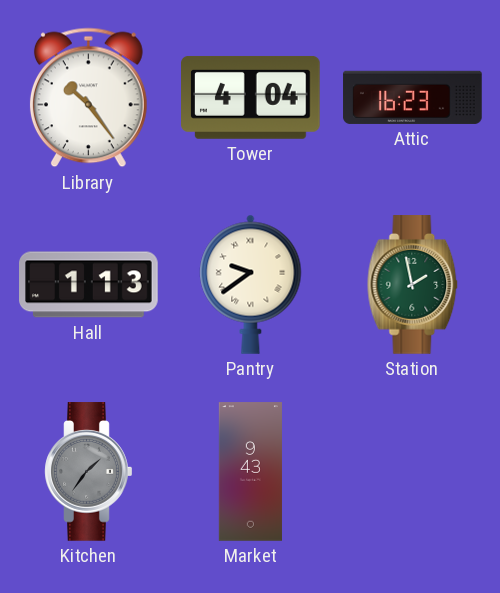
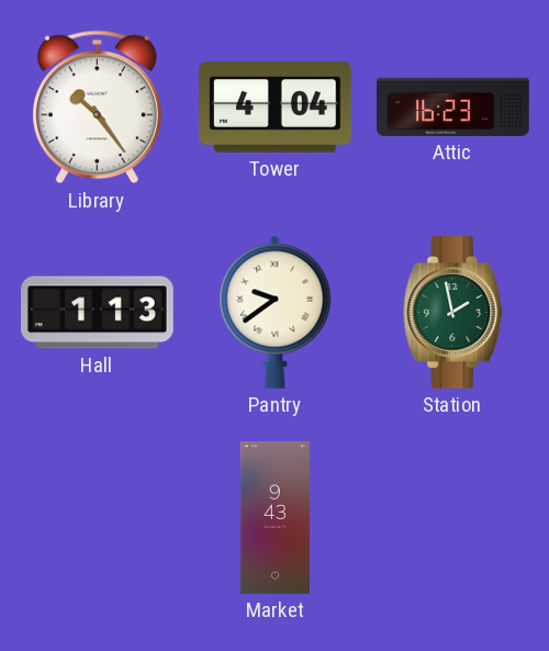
Kitchen: 1:36 -> none (89, 472)
